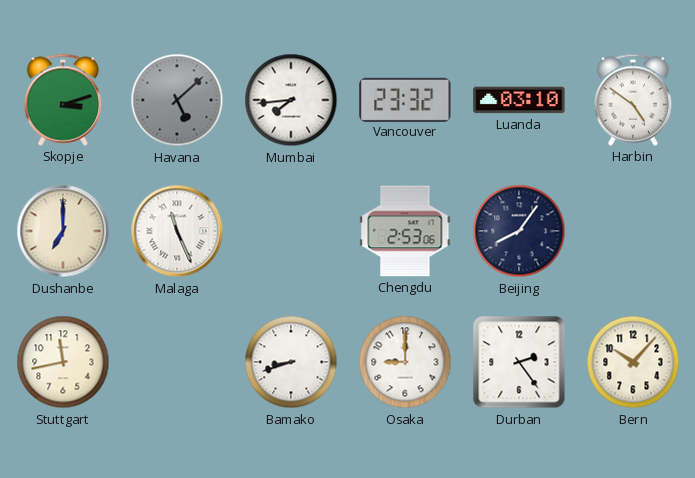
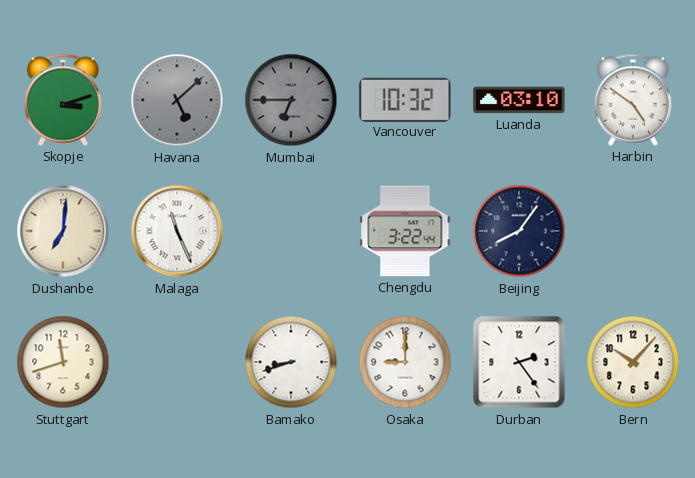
Mumbai: 7:44 -> 6:45 (291, 100)
Mumbai dial: white -> grey (291, 100)
Vancouver: 23:32 -> 10:32 (405, 99)
Dushanbe: 7:00 -> 7:01 (63, 231)
Chengdu: 2:53 -> 3:22 (405, 231)
Stuttgart: 11:43 -> 11:42 (63, 362)
